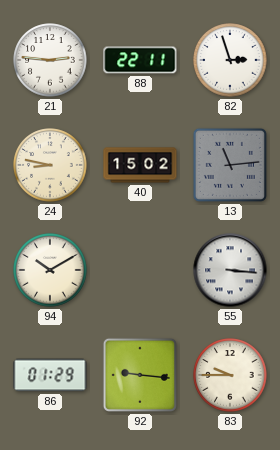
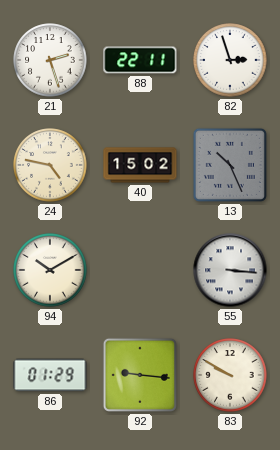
21: 2:46 -> 2:27 (50, 60)
24: 8:47 -> 4:47 (50, 165)
13: 11:14 -> 10:26 (230, 165)
83: 9:45 -> 9:50 (230, 375)
